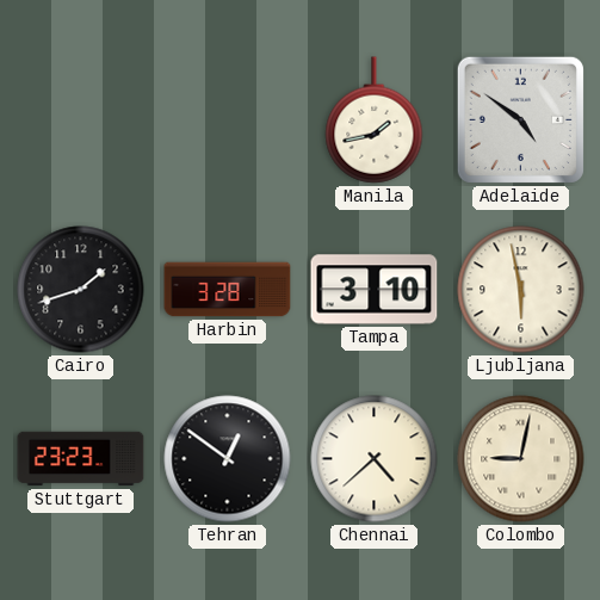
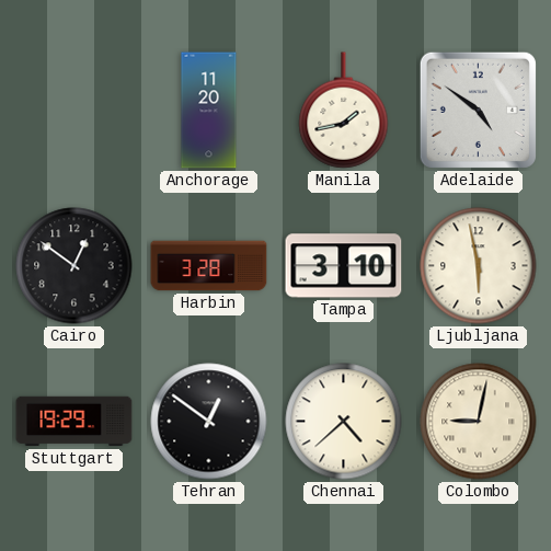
Anchorage: none -> 11:20 (209, 111)
Cairo: 1:42 -> 12:51 (74, 266)
Stuttgart: 23:23 -> 19:29 (74, 422)
